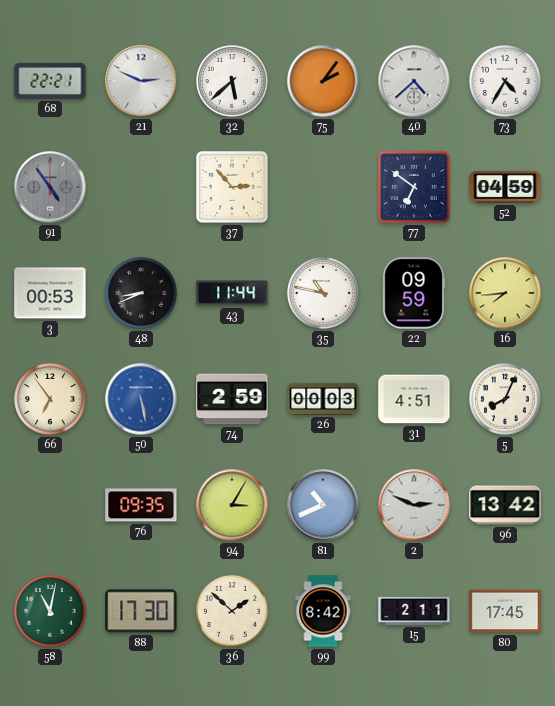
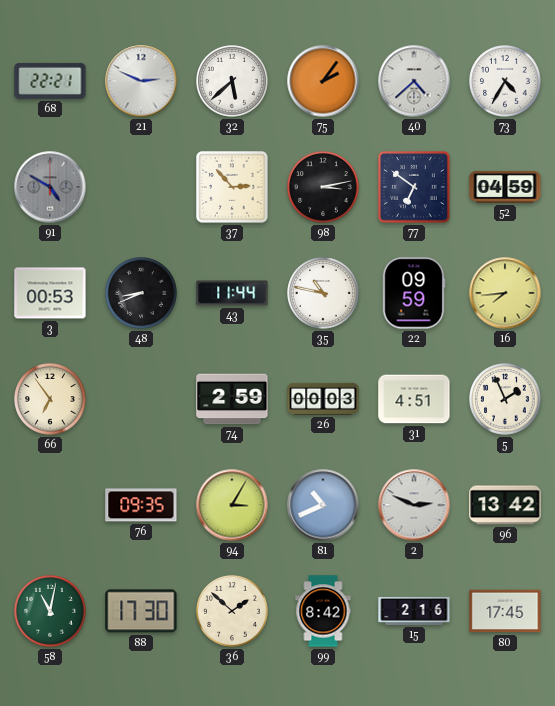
91: 4:54 -> 4:50 (50, 187)
98: none -> 3:13 (324, 188)
50: 5:28 -> none (141, 399)
5: 8:04 -> 1:56 (506, 400)
15: 2:11 -> 2:16 (414, 611)
